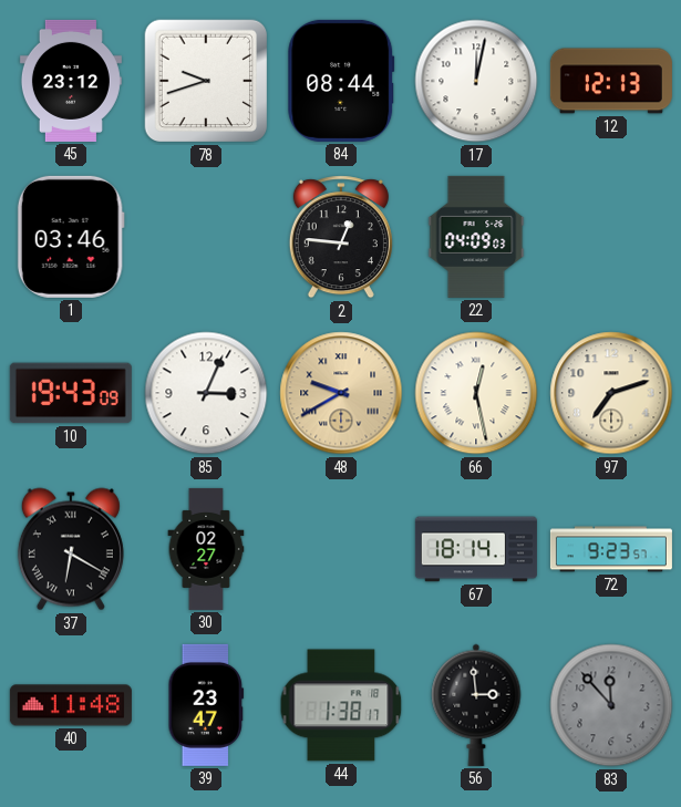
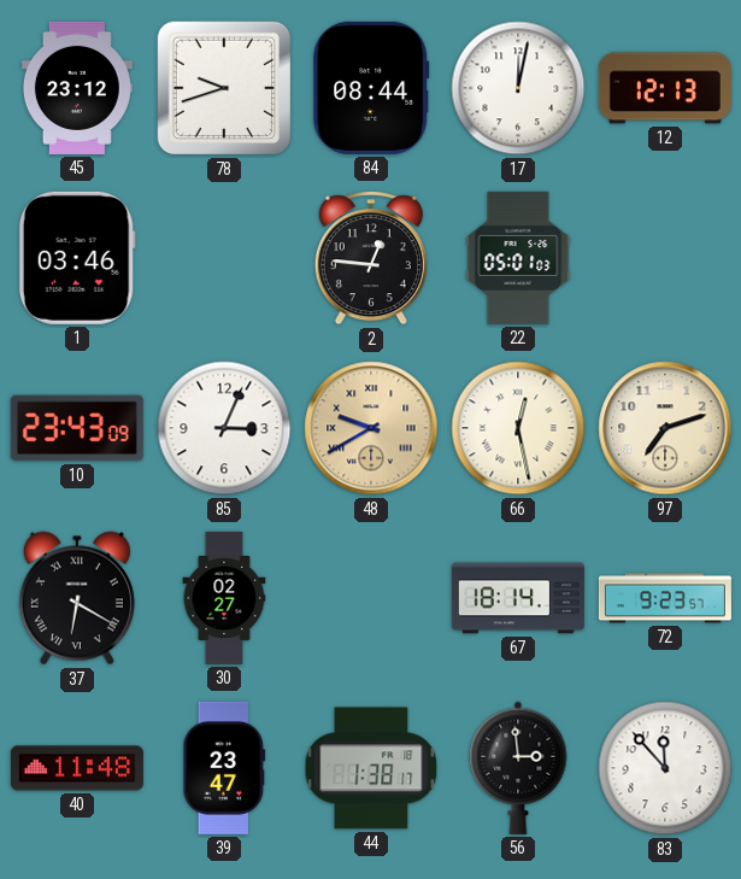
22: 04:09 -> 05:01 (518, 258)
10: 19:43 -> 23:43 (77, 428)
83 dial: grey -> white (665, 768)
